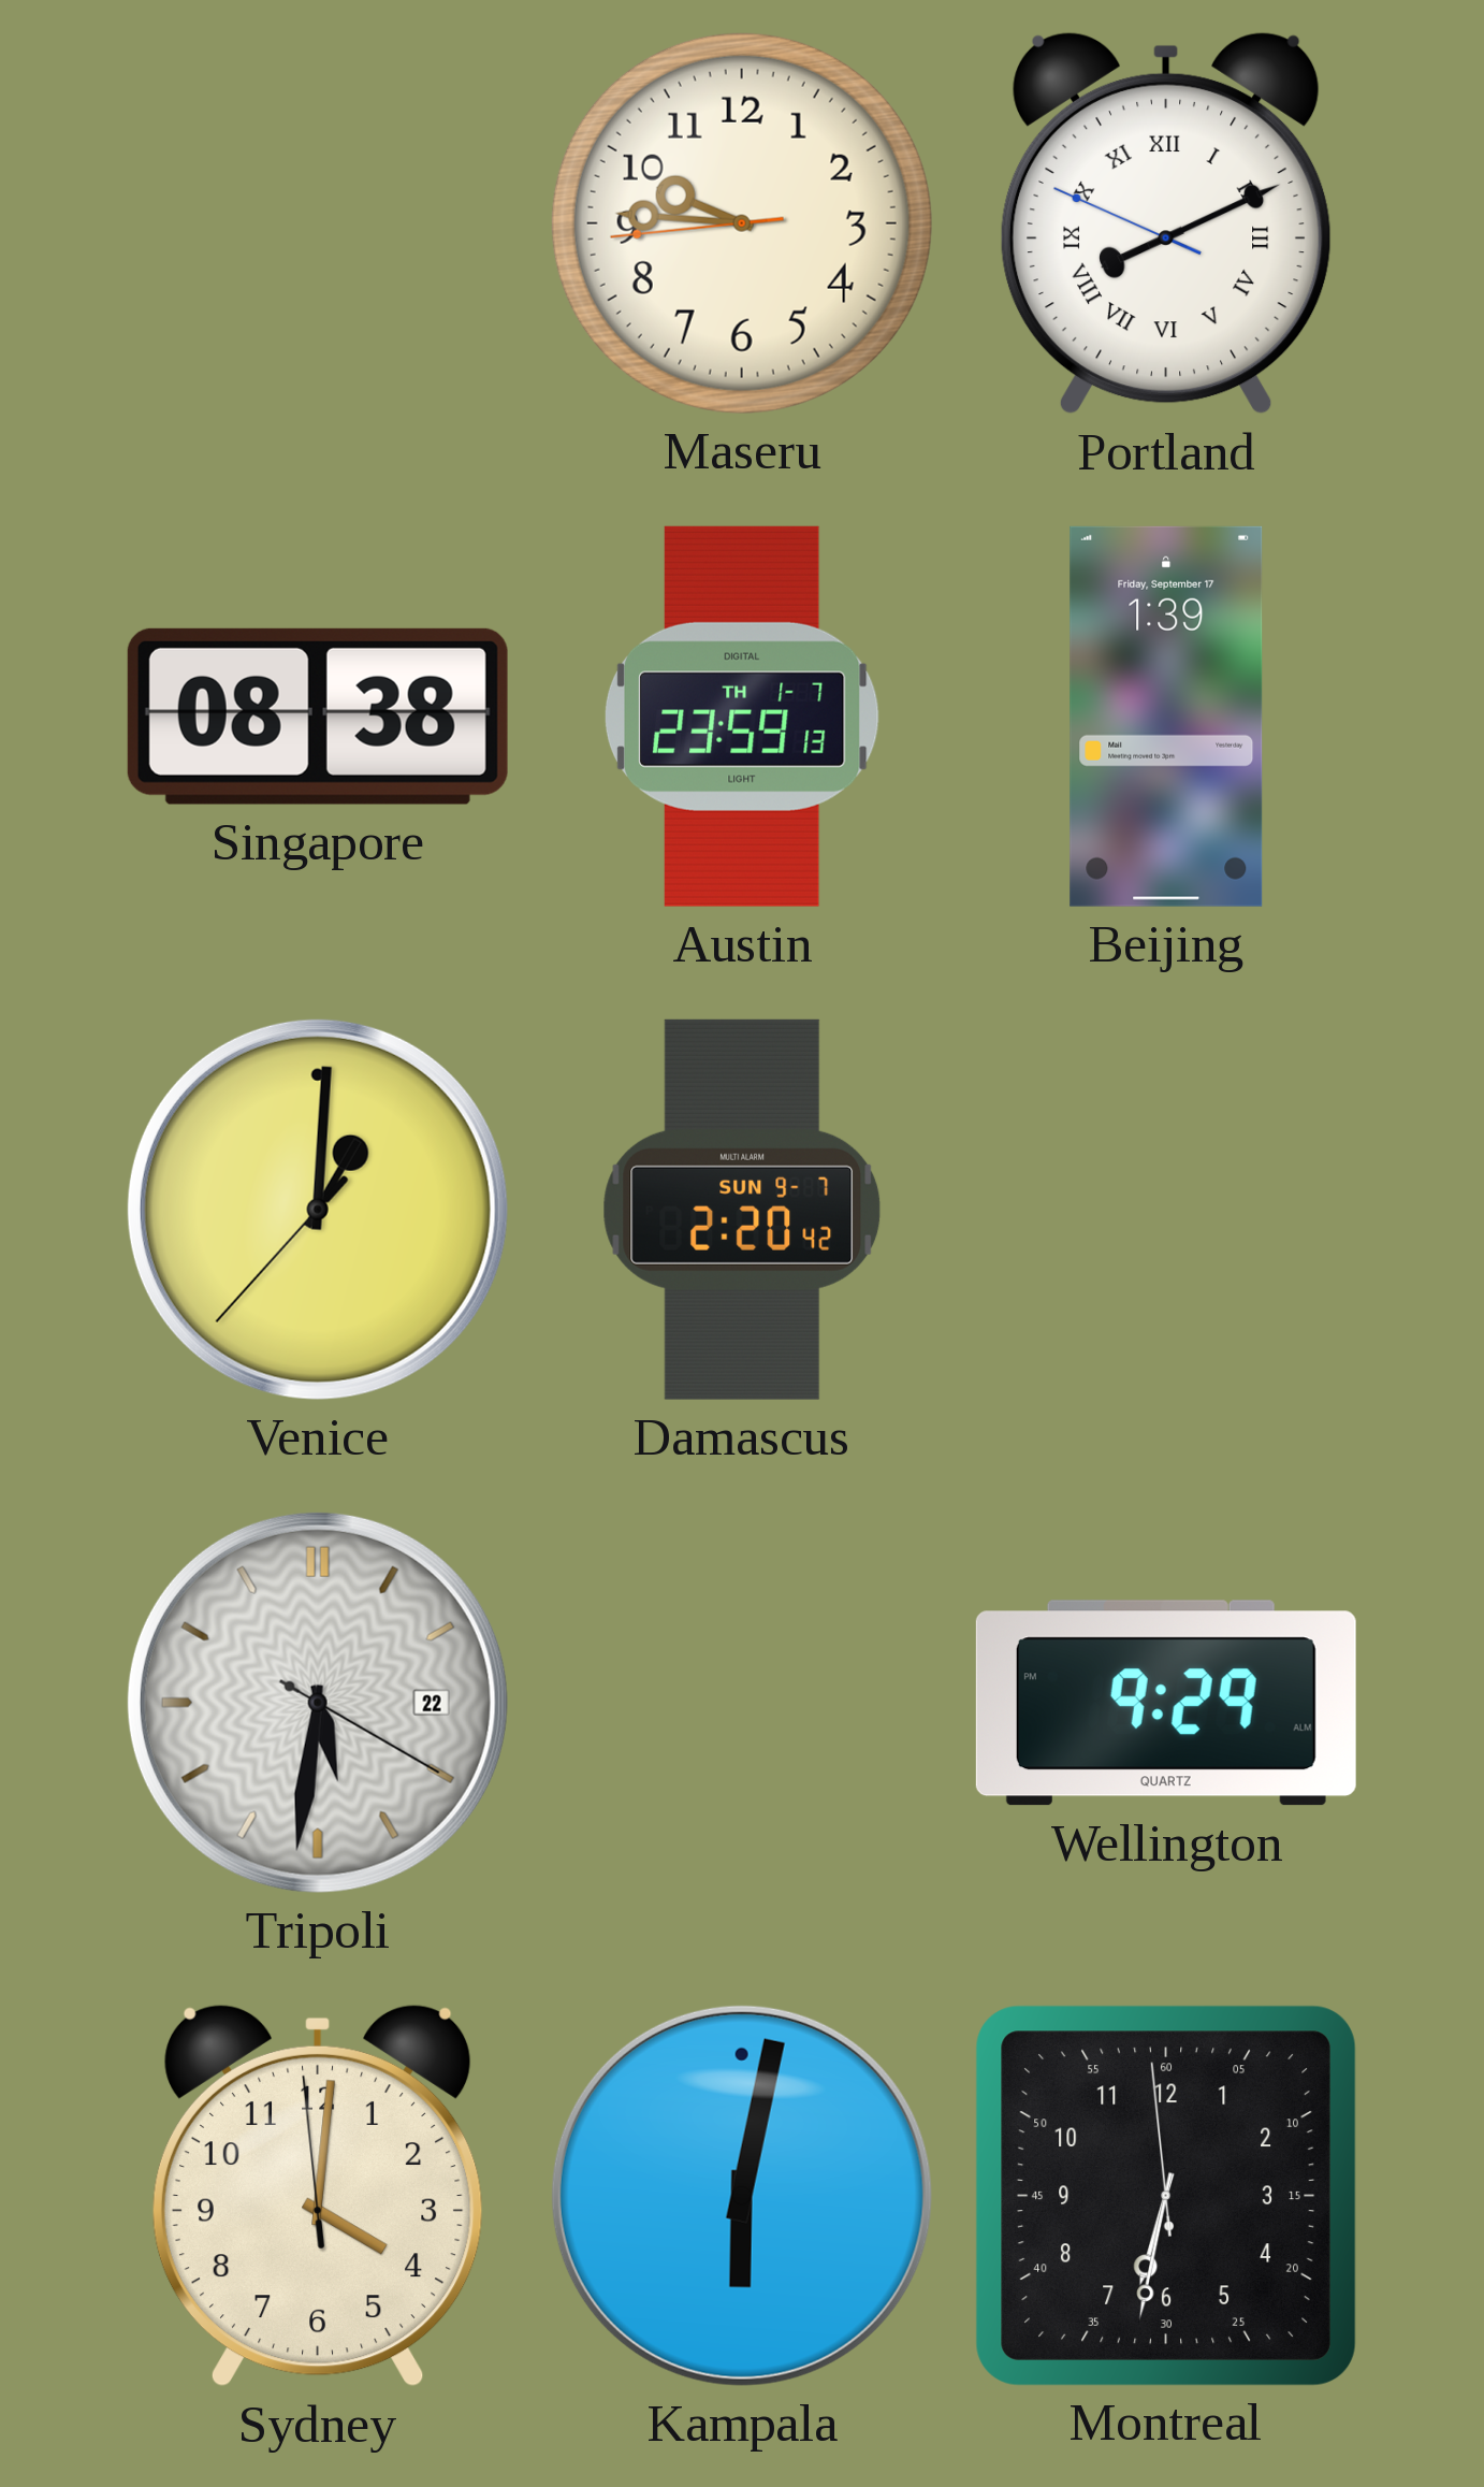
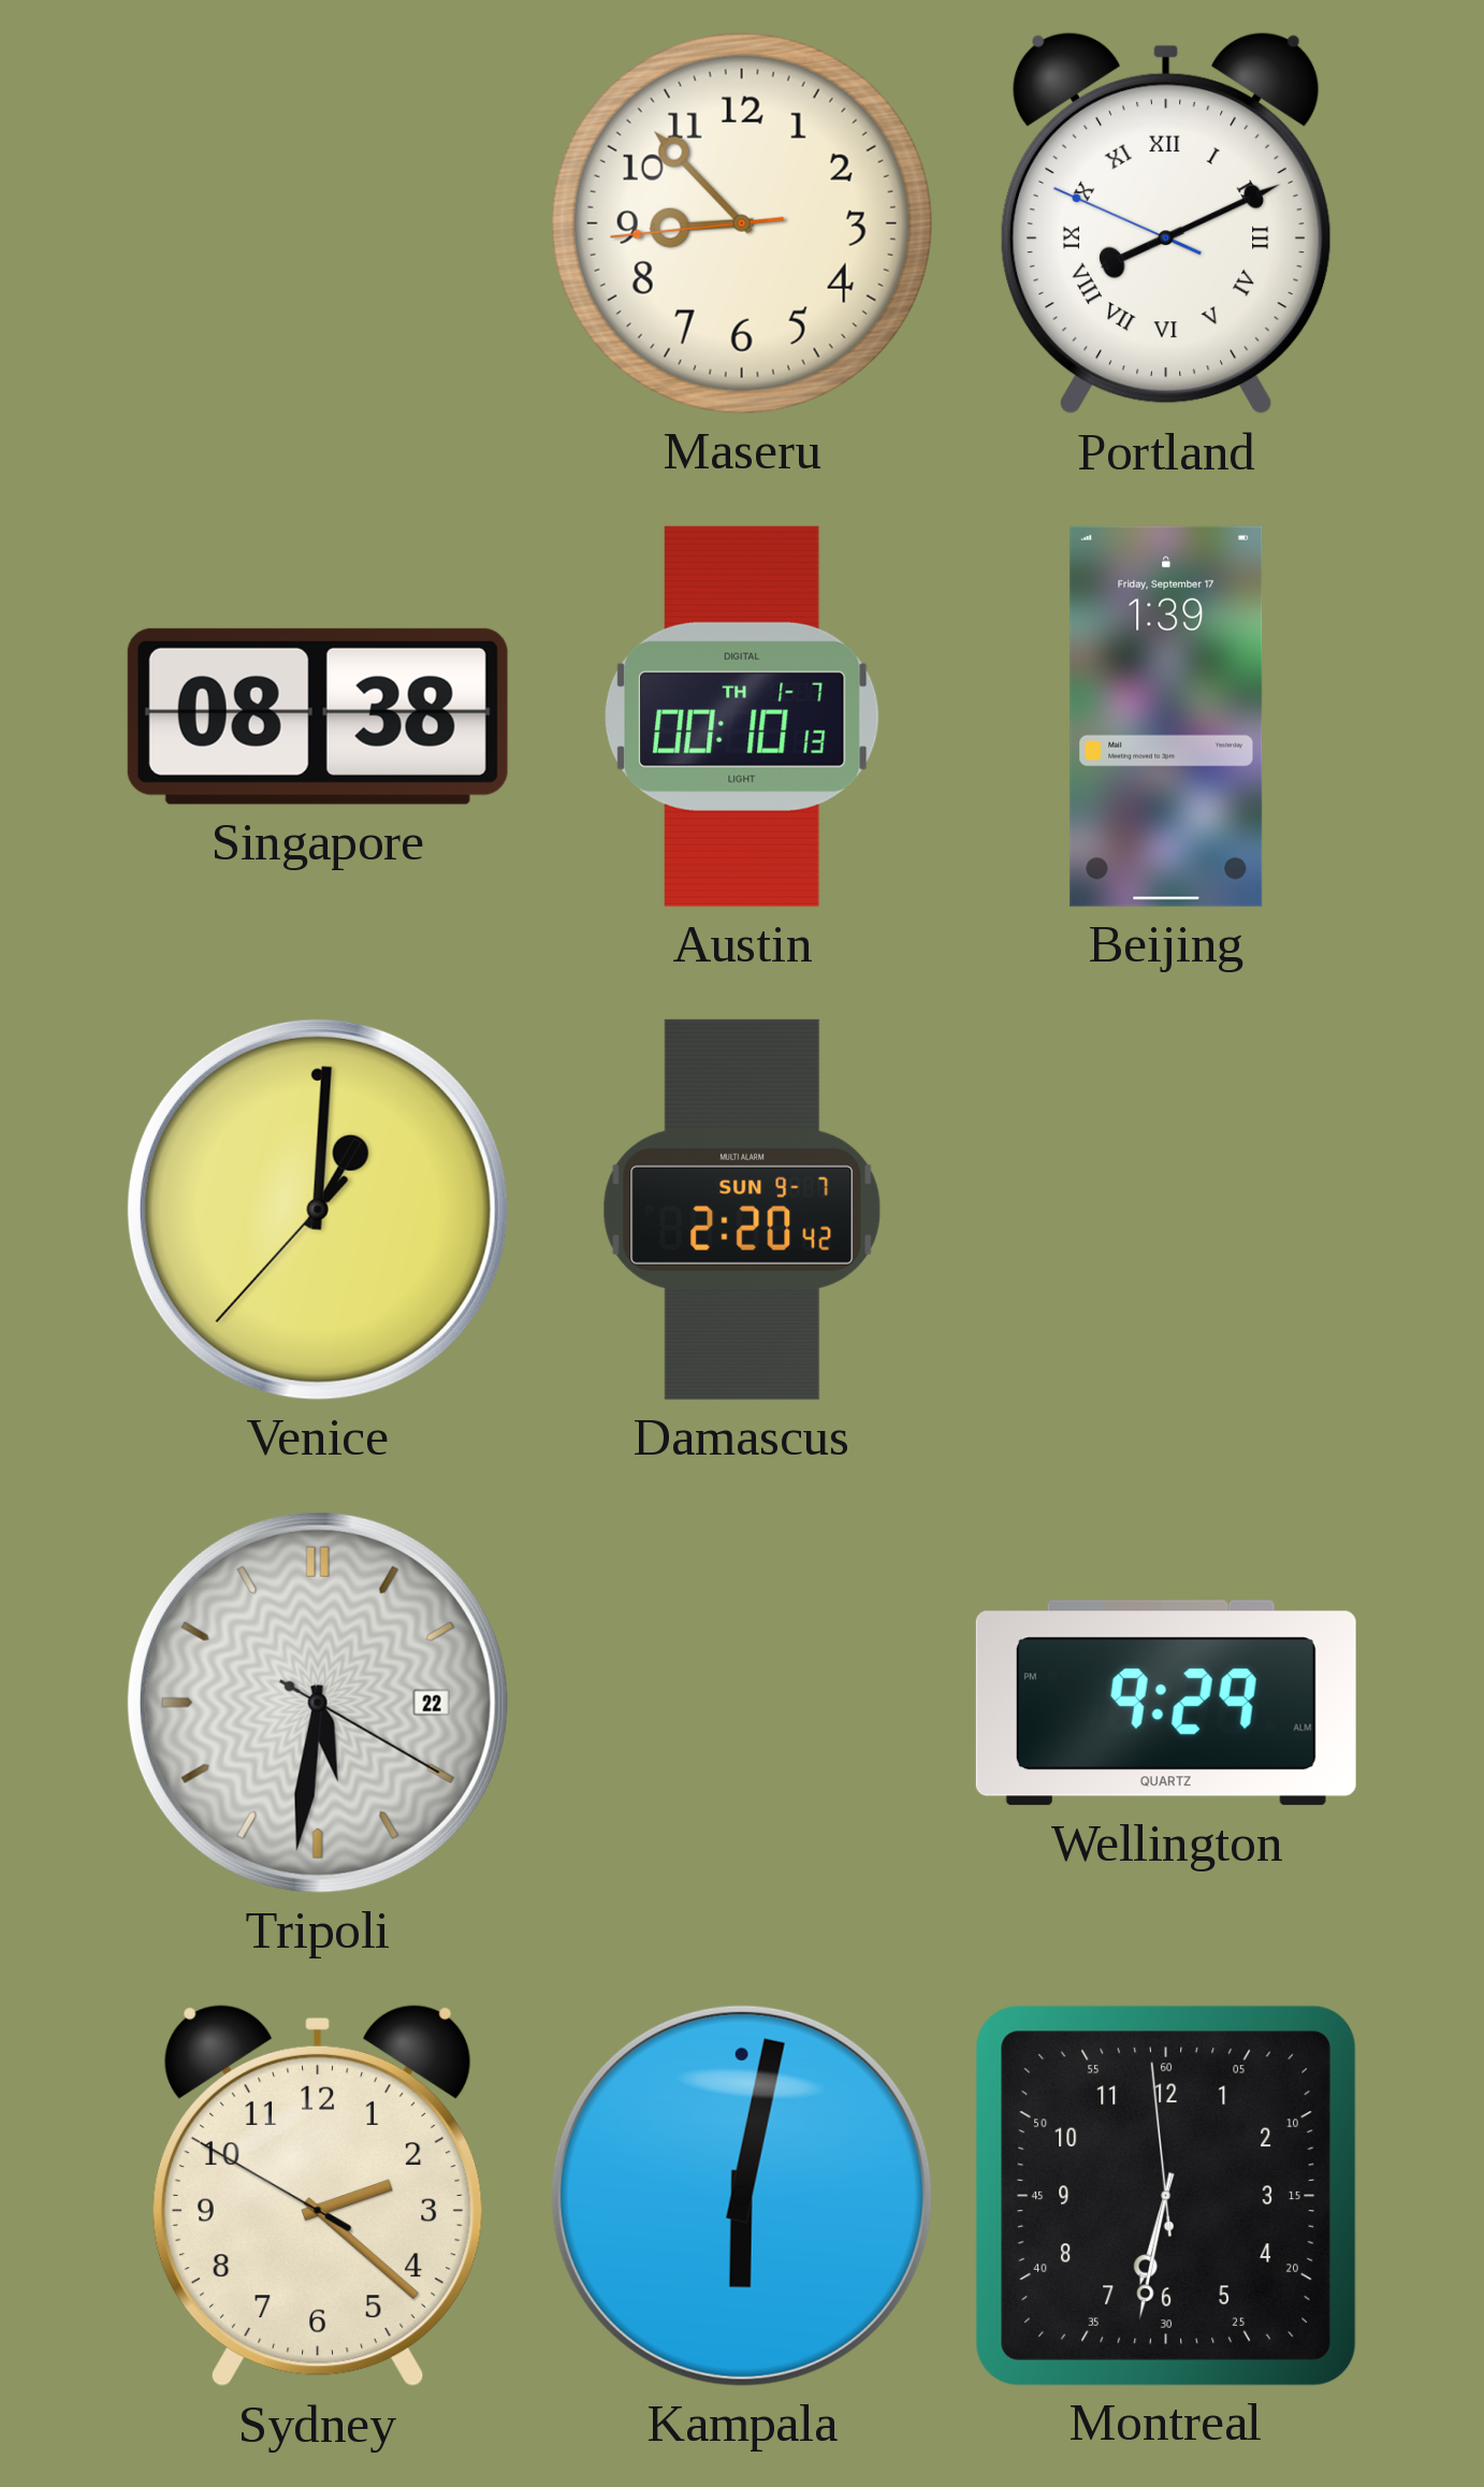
Maseru: 9:45 -> 8:52 (742, 223)
Austin: 23:59 -> 00:10 (742, 717)
Sydney: 4:00 -> 2:21 (318, 2196)
